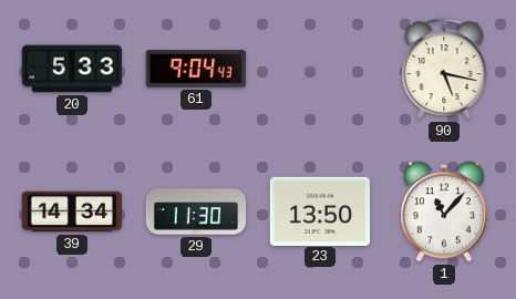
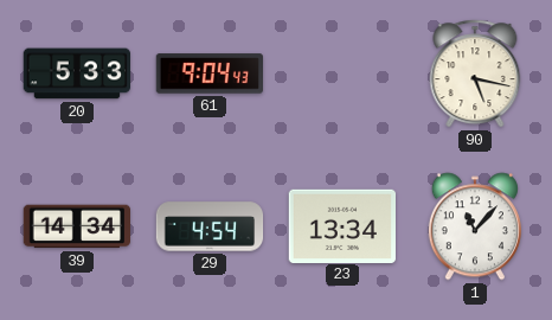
29: 11:30 -> 4:54 (210, 226)
23: 13:50 -> 13:34 (341, 225)
